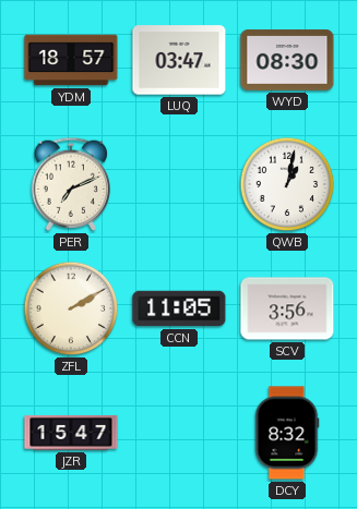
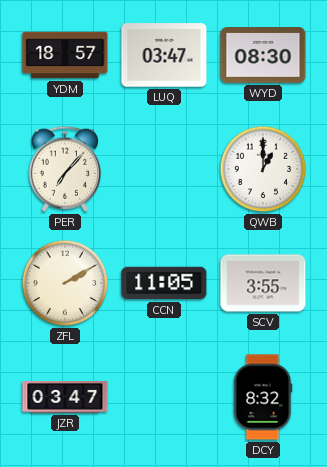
PER: 7:11 -> 7:07 (64, 169)
QWB: 1:02 -> 1:00 (263, 169)
SCV: 3:56 -> 3:55 (263, 283)
JZR: 15:47 -> 03:47 (65, 397)
